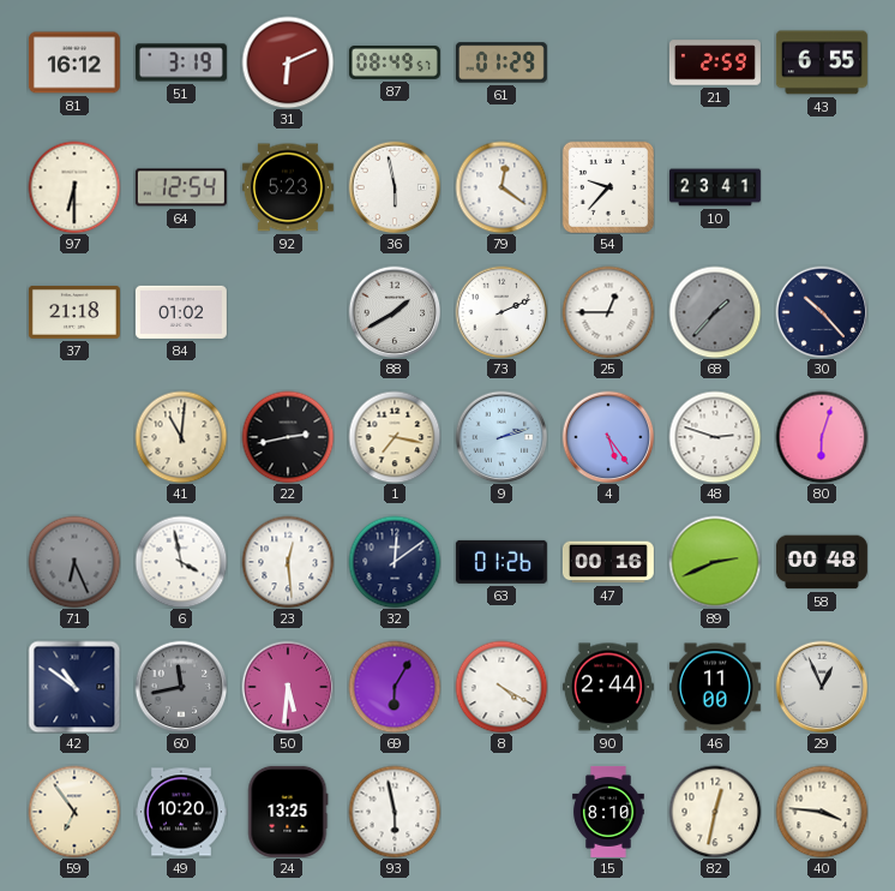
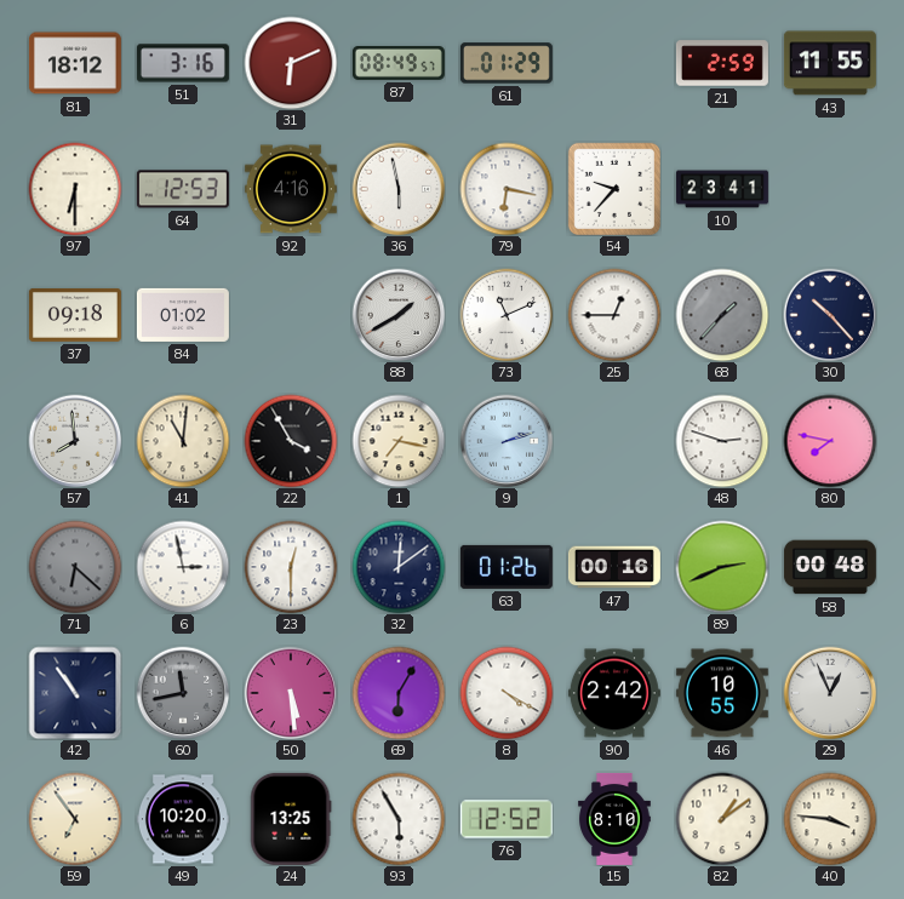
81: 16:12 -> 18:12 (75, 63)
51: 3:19 -> 3:16 (183, 63)
43: 6:55 -> 11:55 (830, 63)
64: 12:54 -> 12:53 (183, 189)
92: 5:23 -> 4:16 (291, 189)
79: 12:21 -> 6:17 (507, 189)
37: 21:18 -> 09:18 (75, 315)
73: 2:11 -> 11:11 (507, 315)
57: none -> 7:59 (75, 441)
22: 2:43 -> 3:55 (291, 441)
4: 5:24 -> none (608, 437)
80: 6:03 -> 7:47 (830, 441)
71: 6:26 -> 6:22 (75, 567)
6: 3:58 -> 2:58 (183, 567)
23: 12:29 -> 12:30 (291, 567)
42: 10:51 -> 10:54 (75, 693)
50: 5:31 -> 5:29 (291, 693)
90: 2:44 -> 2:42 (614, 693)
46: 11:00 -> 10:55 (722, 693)
93: 5:58 -> 5:55 (399, 819)
76: none -> 12:52 (507, 819)
82: 12:32 -> 1:09 (722, 819)
